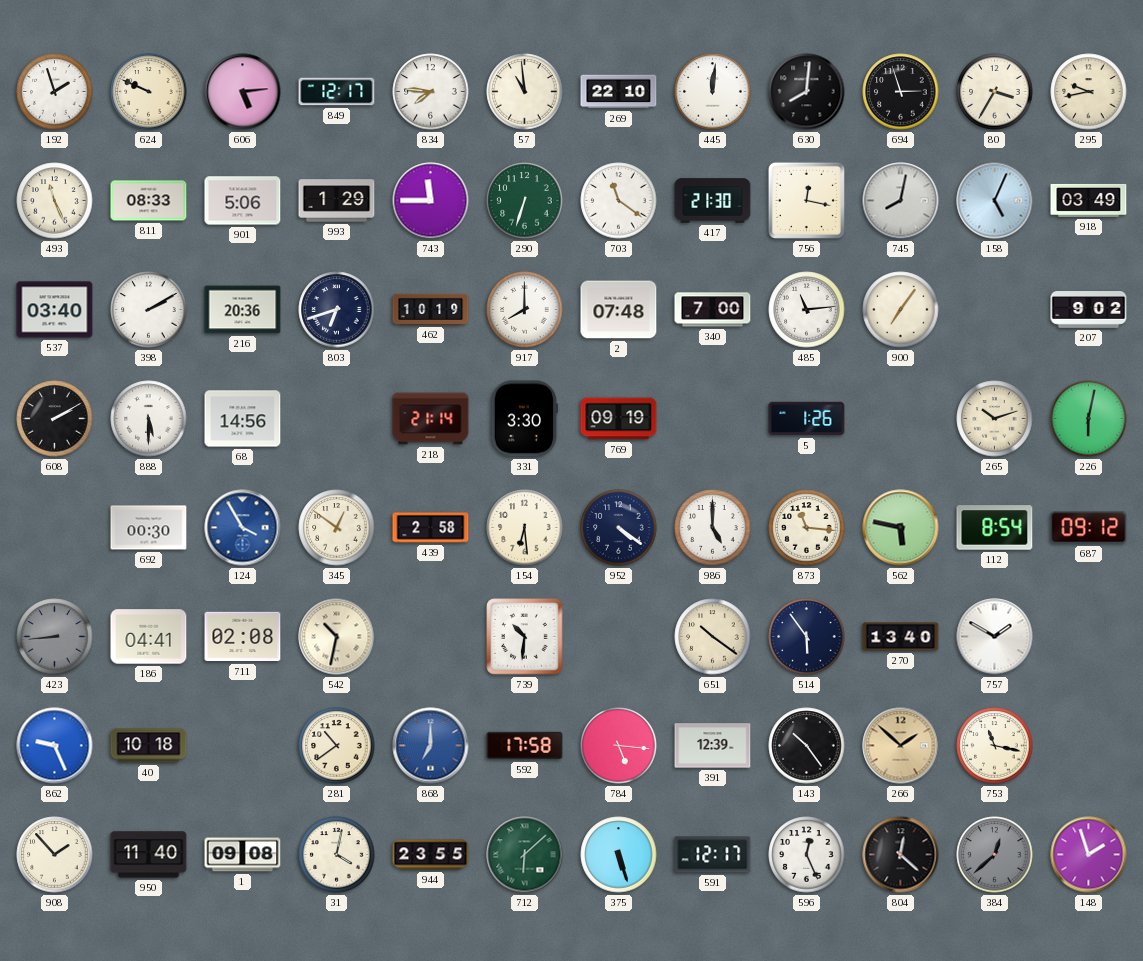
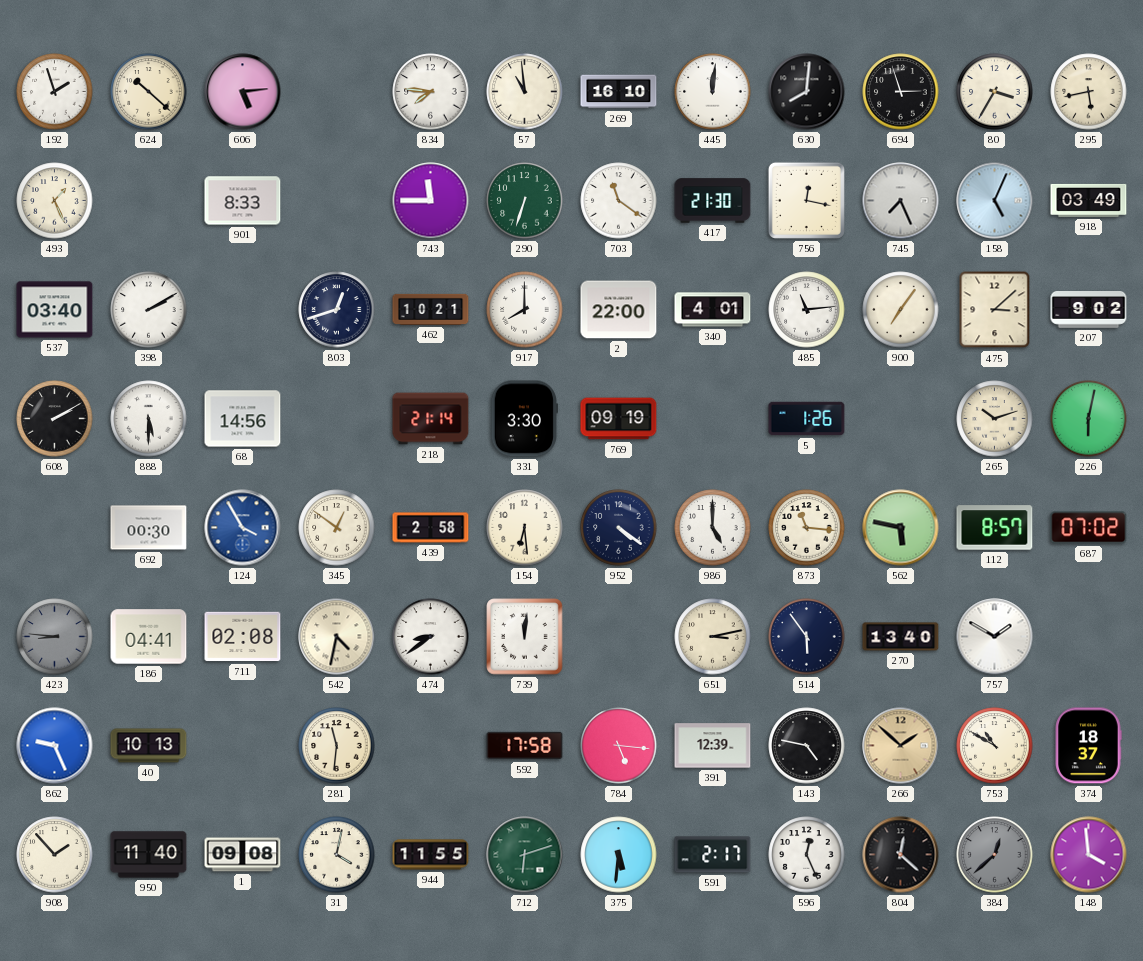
624: 9:49 -> 10:22 (149, 92)
849: 12:17 -> none (337, 92)
269: 22:10 -> 16:10 (619, 92)
295: 9:43 -> 5:43 (1089, 92)
493: 11:26 -> 1:26 (55, 201)
811: 08:33 -> none (149, 201)
901: 5:06 -> 8:33 (243, 201)
993: 1:29 -> none (337, 201)
745: 8:02 -> 7:26 (901, 201)
216: 20:36 -> none (243, 310)
803: 6:42 -> 12:42 (337, 310)
462: 10:19 -> 10:21 (431, 309)
2: 07:48 -> 22:00 (619, 310)
340: 7:00 -> 4:01 (713, 310)
475: none -> 3:08 (995, 310)
112: 8:54 -> 8:57 (995, 528)
687: 09:12 -> 07:02 (1089, 528)
423: 8:44 -> 8:46 (55, 637)
542: 10:32 -> 4:32 (337, 637)
474: none -> 8:39 (431, 637)
739: 10:31 -> 12:01 (525, 637)
651: 10:21 -> 3:13 (713, 637)
40: 10:18 -> 10:13 (149, 746)
281: 10:39 -> 11:31 (337, 746)
868: 7:00 -> none (431, 746)
143: 10:24 -> 4:47 (807, 746)
753: 11:17 -> 10:50 (995, 746)
374: none -> 18:37 (1088, 746)
944: 23:55 -> 11:55 (431, 855)
712: 6:08 -> 6:12 (525, 855)
375: 5:27 -> 5:31 (619, 855)
591: 12:17 -> 2:17 (713, 855)
148: 1:57 -> 3:59 (1089, 855)
